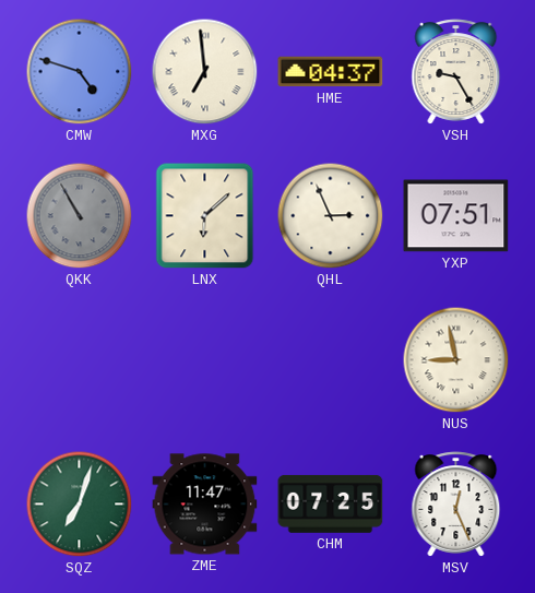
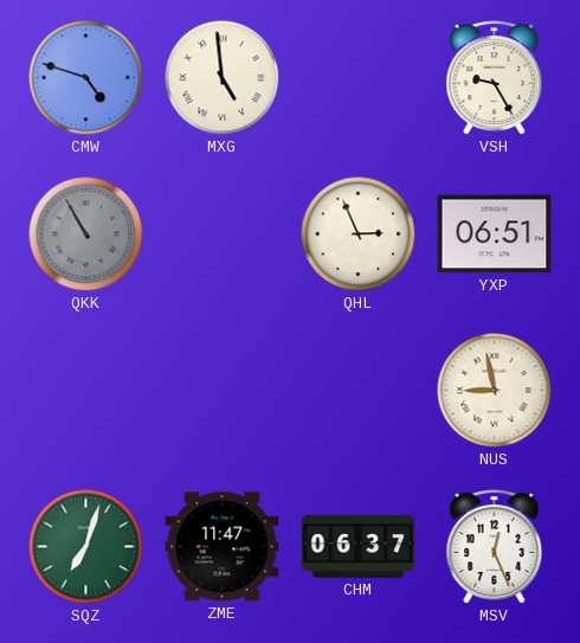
MXG: 6:59 -> 4:59 (223, 78)
HME: 04:37 -> none (331, 72)
LNX: 6:08 -> none (205, 216)
YXP: 07:51 -> 06:51 (495, 234)
CHM: 07:25 -> 06:37 (359, 546)
